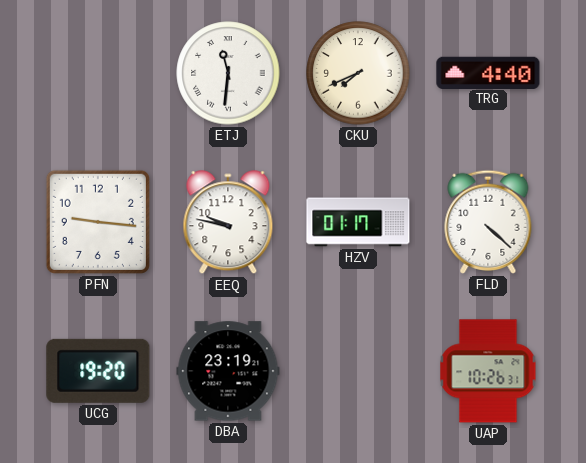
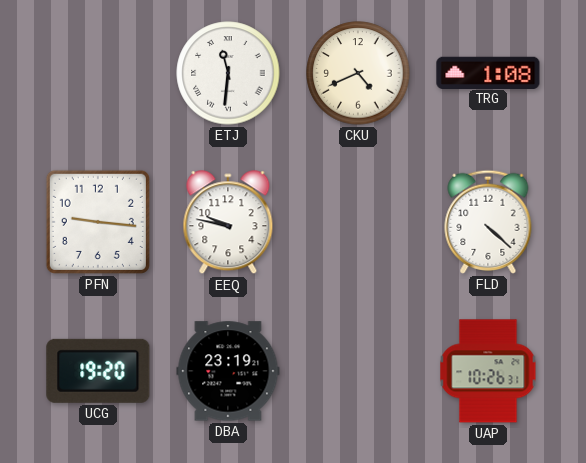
CKU: 7:41 -> 4:41 (358, 73)
TRG: 4:40 -> 1:08 (488, 72)
HZV: 01:17 -> none (358, 222)
